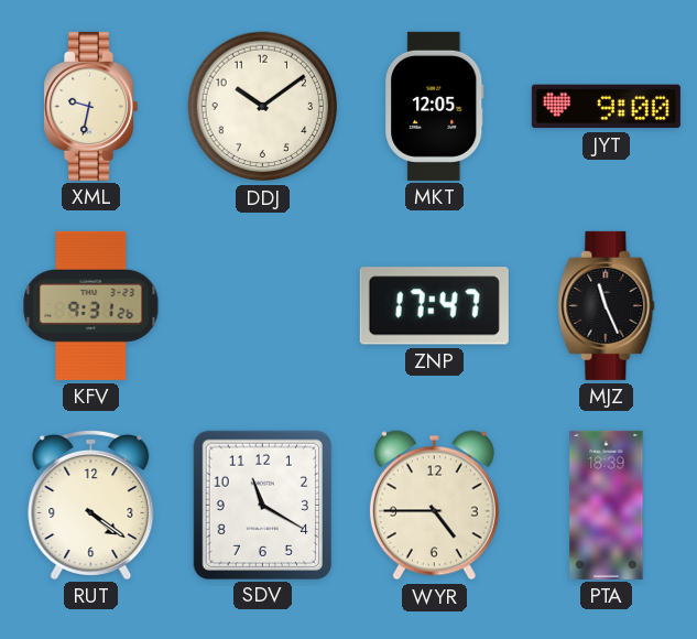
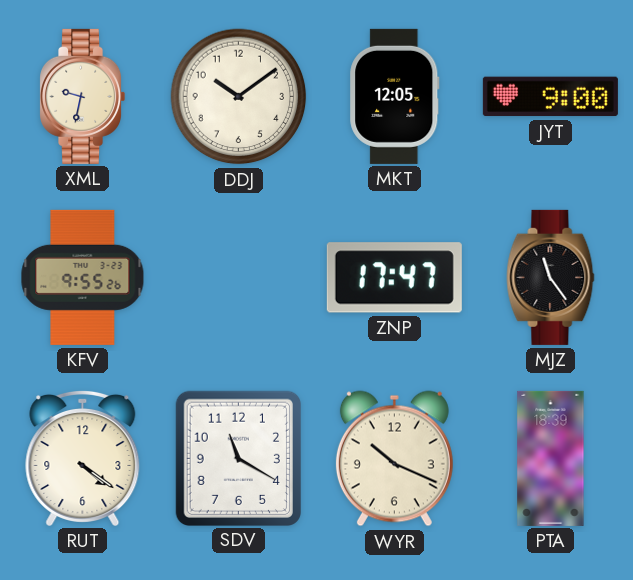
KFV: 9:31 -> 9:55 (83, 277)
MJZ: 11:26 -> 11:24 (551, 277)
WYR: 4:45 -> 10:19 (394, 459)
